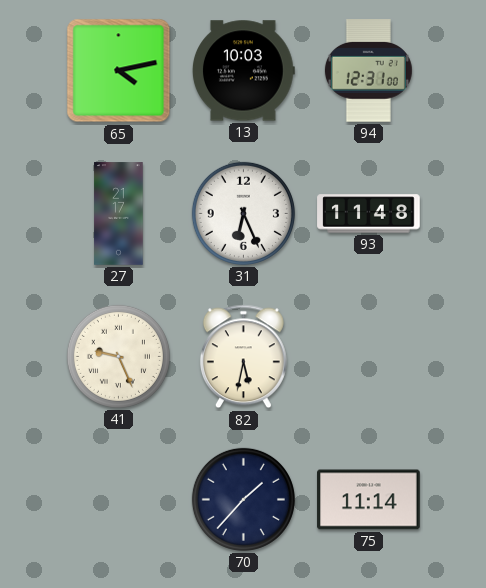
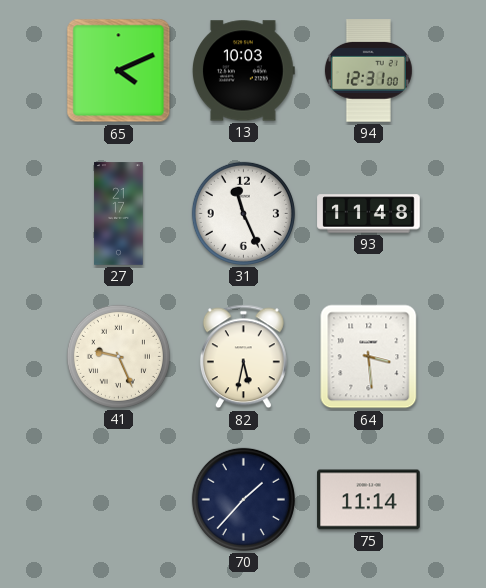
65: 4:13 -> 4:11 (119, 71)
31: 6:26 -> 11:26 (243, 213)
64: none -> 3:29 (369, 357)
